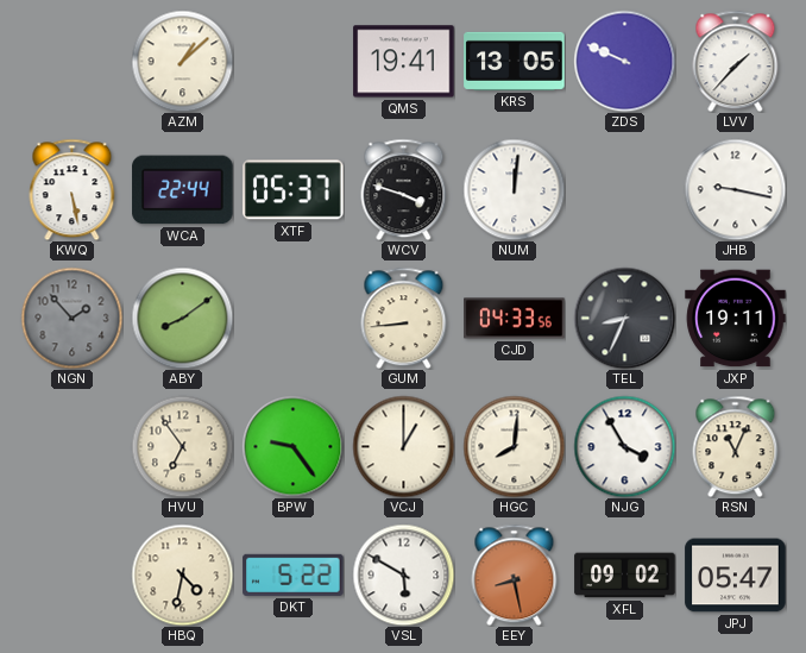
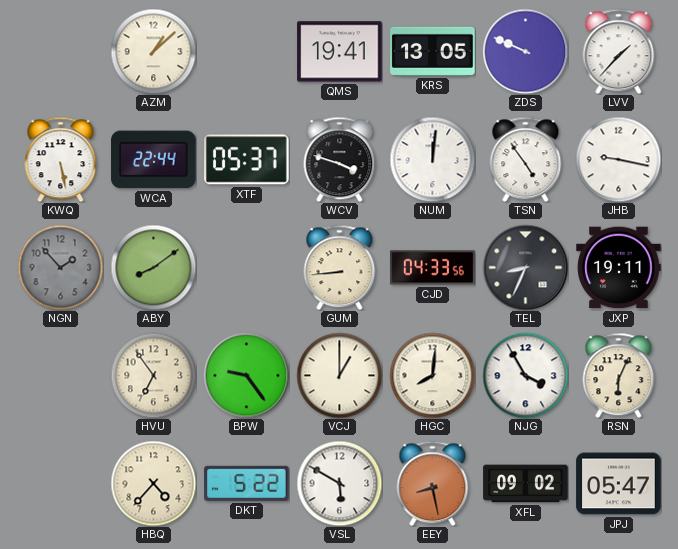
TSN: none -> 4:54 (526, 159)
RSN: 11:04 -> 6:04 (619, 375)
HBQ: 4:32 -> 4:37 (153, 483)
